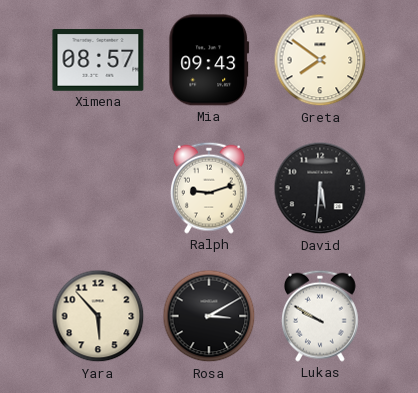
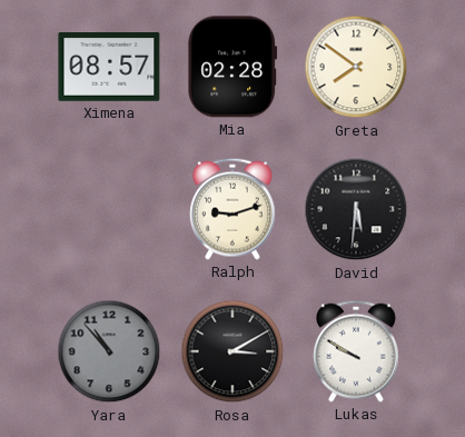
Mia: 09:43 -> 02:28 (233, 67)
Yara: 5:53 -> 10:53 (109, 351)
Yara dial: cream -> grey (109, 351)
